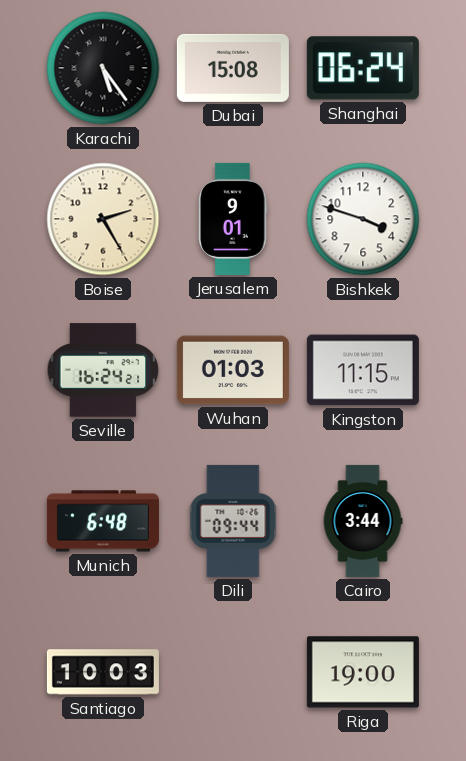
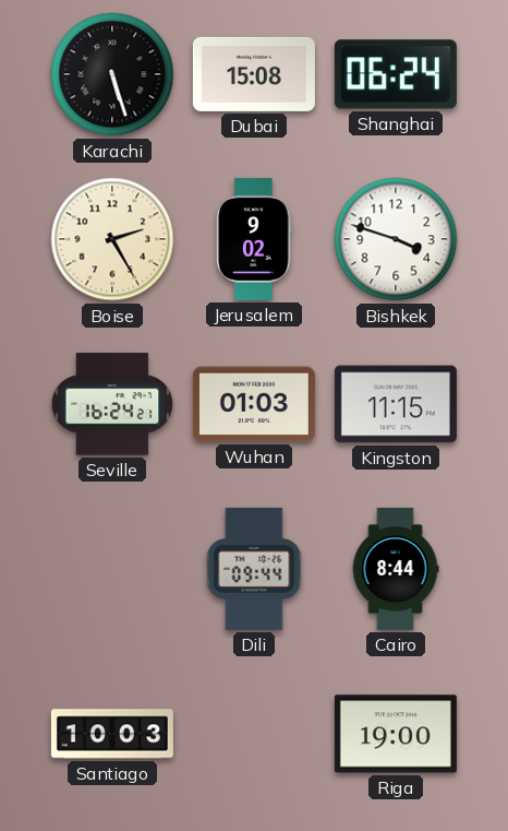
Karachi: 5:24 -> 5:27 (112, 74)
Jerusalem: 9:01 -> 9:02 (254, 239)
Munich: 6:48 -> none (103, 521)
Cairo: 3:44 -> 8:44 (396, 569)
